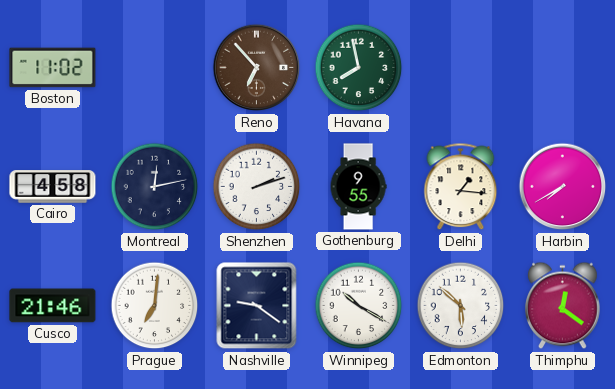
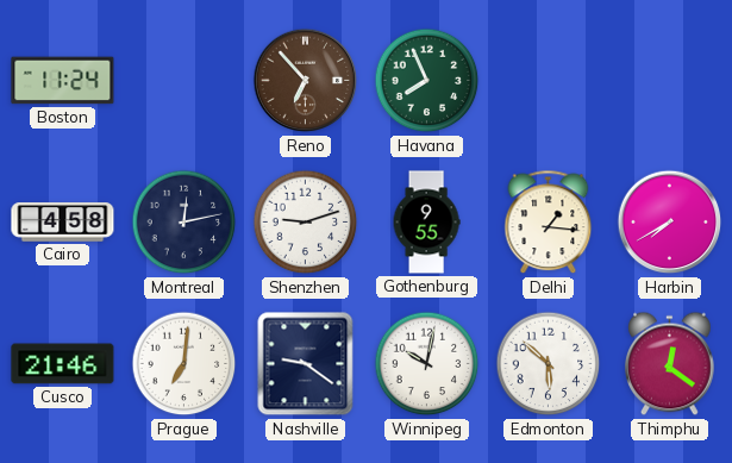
Boston: 11:02 -> 11:24 (63, 81)
Havana: 7:58 -> 7:56 (427, 81)
Shenzhen: 2:12 -> 9:12 (306, 223)
Winnipeg: 10:20 -> 10:02 (427, 364)
